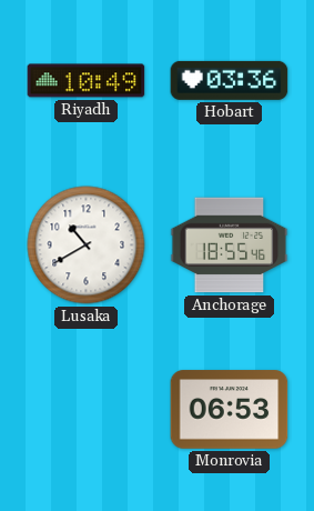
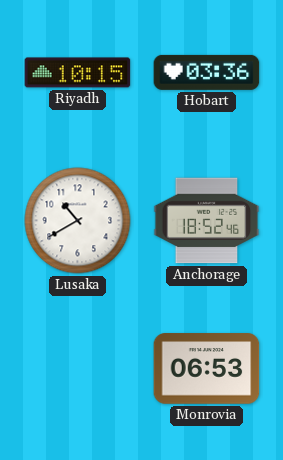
Riyadh: 10:49 -> 10:15 (78, 73)
Anchorage: 18:55 -> 18:52 (207, 221)
